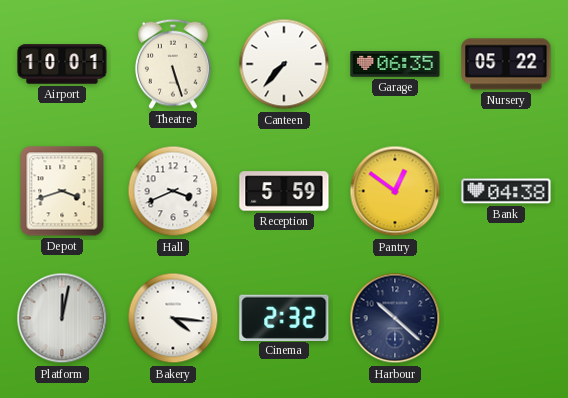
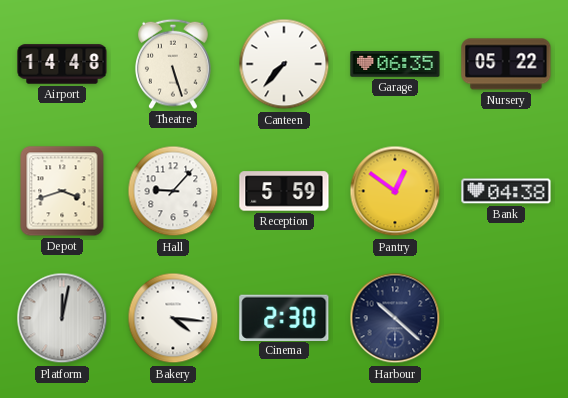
Airport: 10:01 -> 14:48 (62, 64)
Hall: 3:41 -> 9:07 (173, 191)
Cinema: 2:32 -> 2:30 (284, 317)
